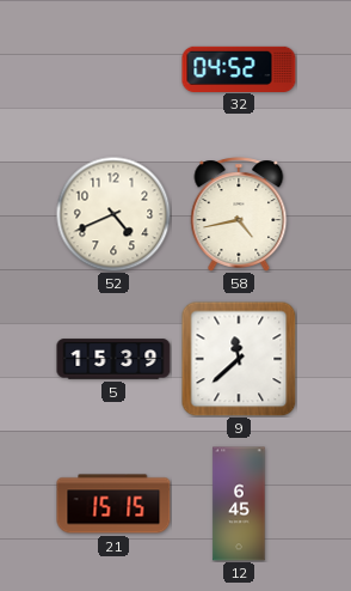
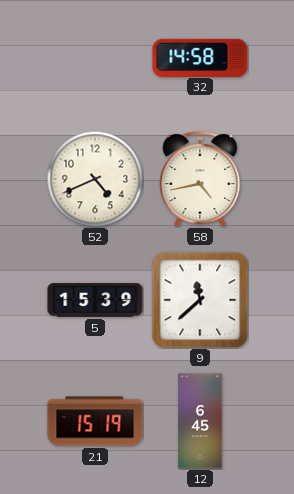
32: 04:52 -> 14:58 (200, 57)
21: 15:15 -> 15:19 (95, 421)
